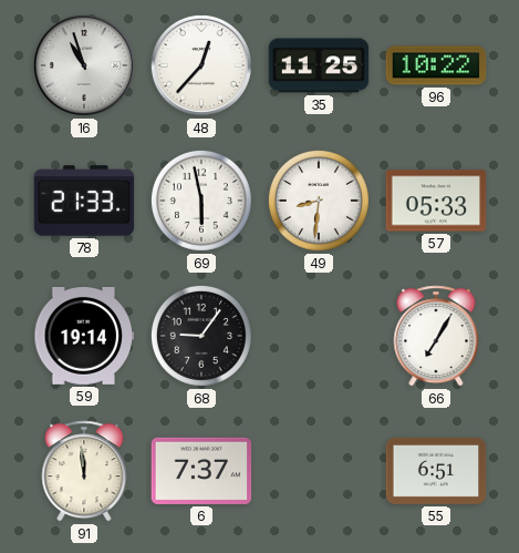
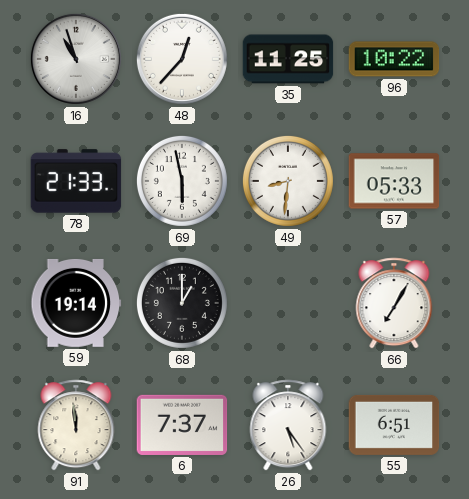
68: 9:06 -> 1:00 (182, 303)
26: none -> 5:24 (288, 425)
